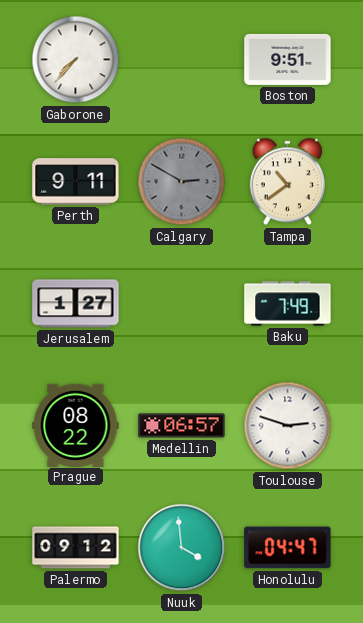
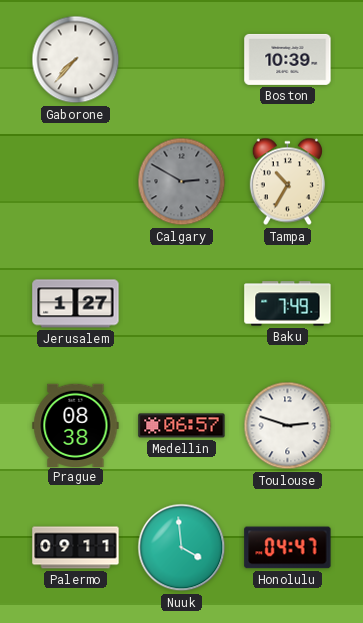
Boston: 9:51 -> 10:39 (288, 59)
Perth: 9:11 -> none (76, 182)
Tampa: 10:39 -> 10:35 (287, 182)
Prague: 08:22 -> 08:38 (76, 425)
Palermo: 09:12 -> 09:11 (76, 548)
